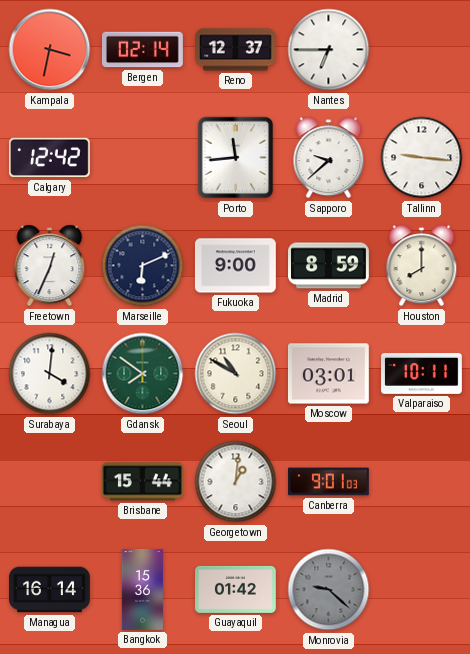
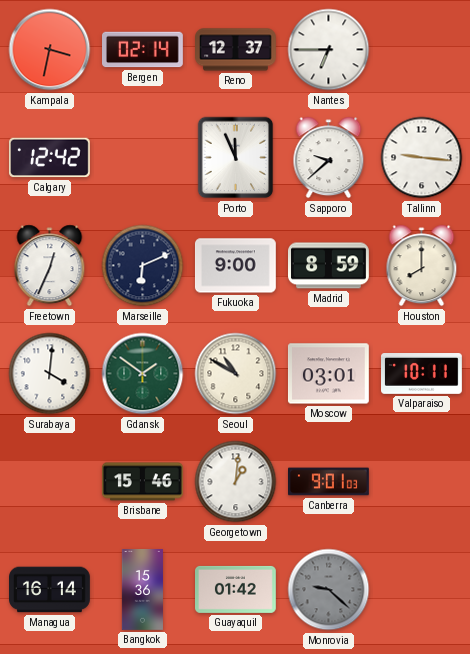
Porto: 11:44 -> 11:56 (236, 158)
Gdansk: 7:51 -> 1:51 (143, 374)
Brisbane: 15:44 -> 15:46 (143, 482)
